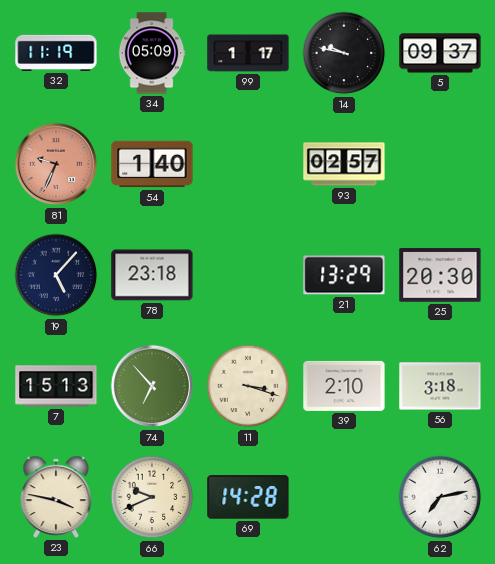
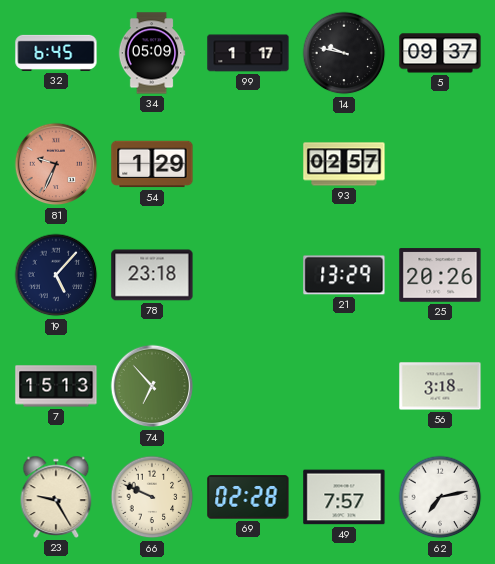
32: 11:19 -> 6:45 (56, 53)
54: 1:40 -> 1:29 (152, 164)
25: 20:30 -> 20:26 (440, 275)
11: 3:18 -> none (248, 386)
39: 2:10 -> none (344, 386)
23: 3:47 -> 9:25 (56, 497)
66: 9:41 -> 9:49 (152, 497)
69: 14:28 -> 02:28 (248, 497)
49: none -> 7:57 (344, 497)
